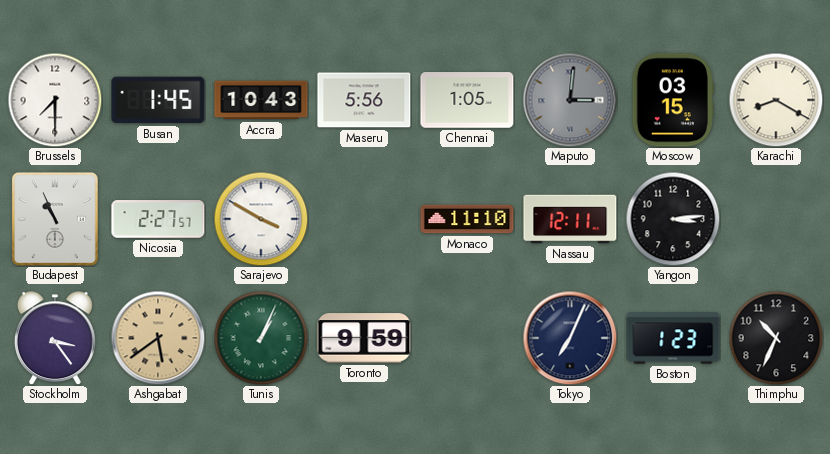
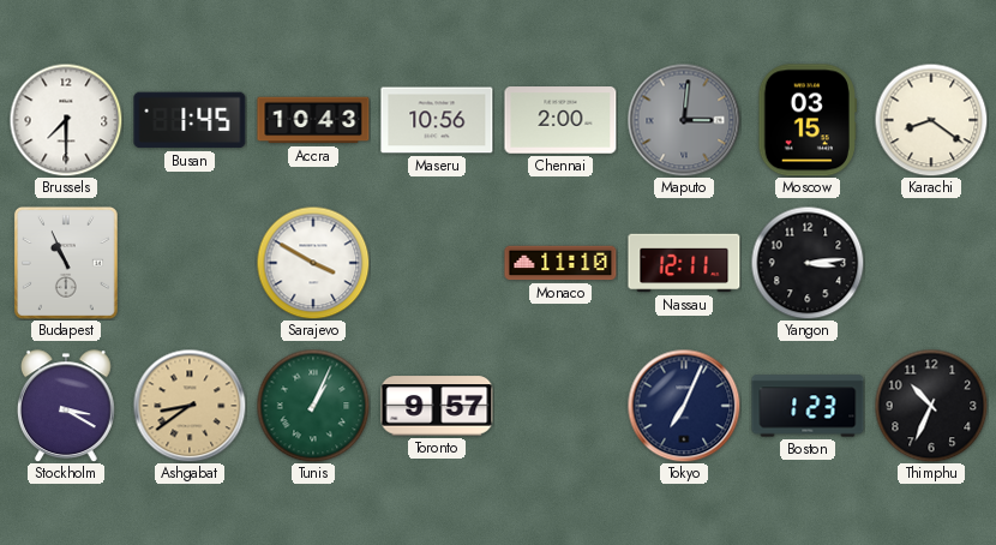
Maseru: 5:56 -> 10:56 (437, 120)
Chennai: 1:05 -> 2:00 (560, 120)
Karachi: 8:20 -> 8:21 (931, 120)
Nicosia: 2:27 -> none (158, 219)
Stockholm: 3:24 -> 3:20 (66, 406)
Ashgabat: 5:39 -> 8:39 (190, 406)
Toronto: 9:59 -> 9:57 (437, 406)
